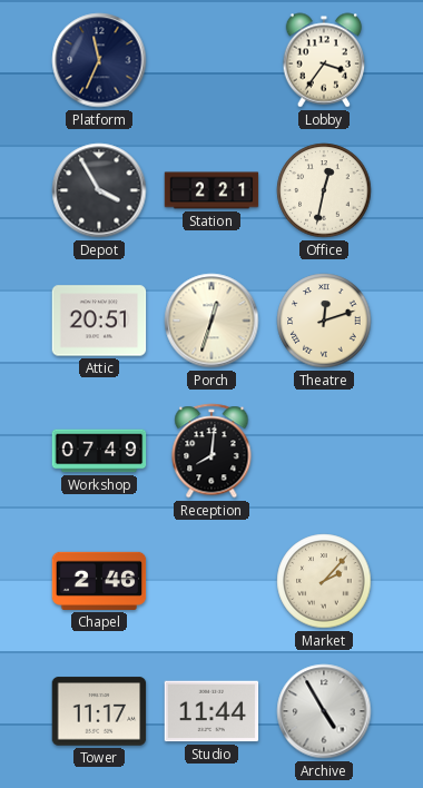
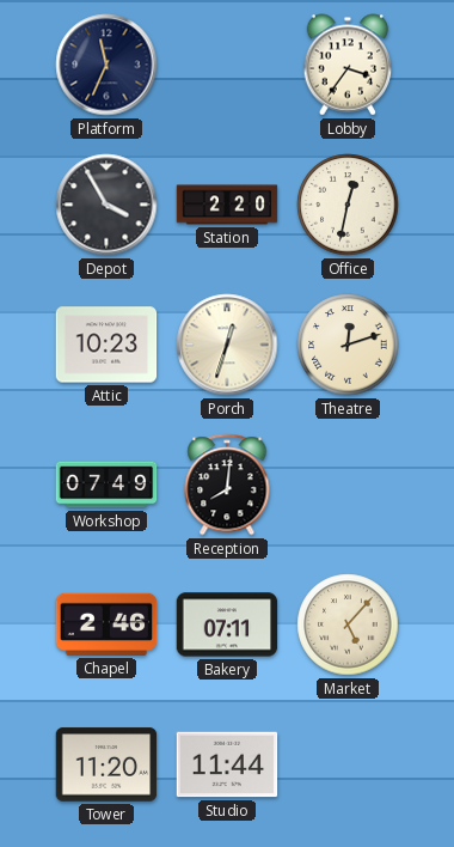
Station: 2:21 -> 2:20 (227, 205)
Attic: 20:51 -> 10:23 (106, 345)
Bakery: none -> 07:11 (227, 624)
Market: 2:07 -> 5:07 (348, 624)
Tower: 11:17 -> 11:20 (106, 764)
Archive: 4:55 -> none (324, 711)
